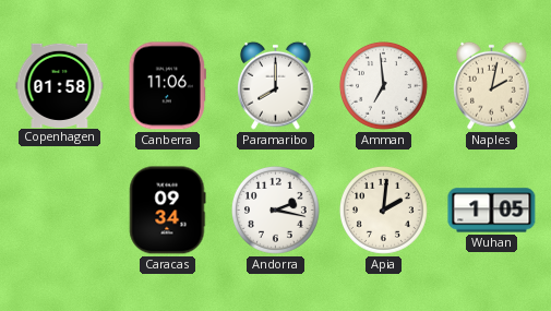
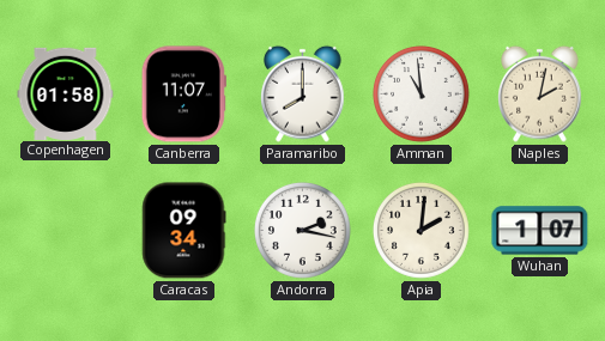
Canberra: 11:06 -> 11:07 (183, 95)
Amman: 6:59 -> 10:59 (422, 95)
Wuhan: 1:05 -> 1:07 (540, 231)
